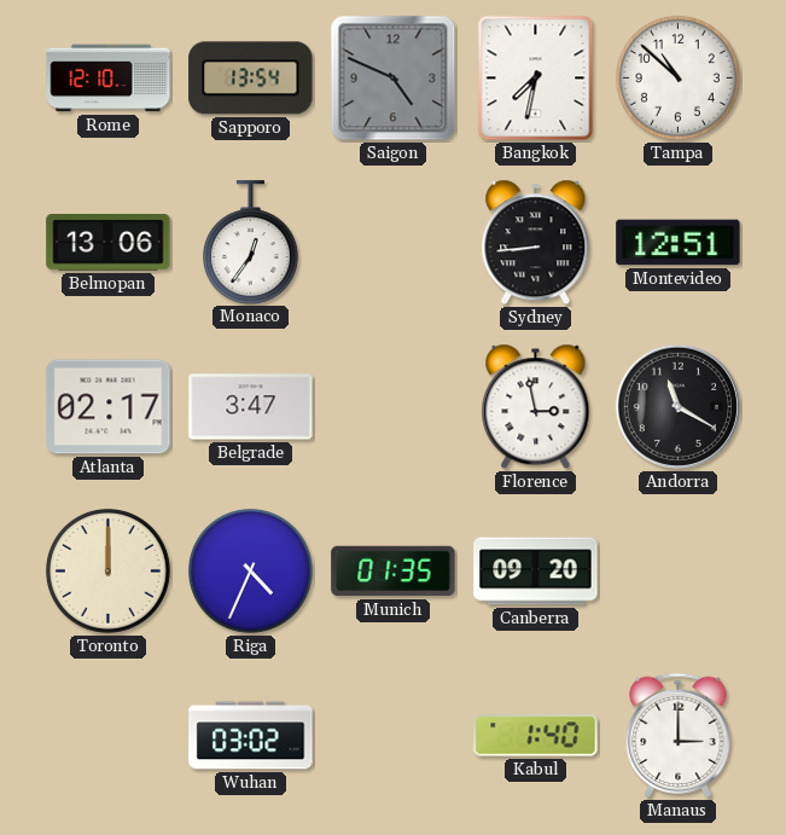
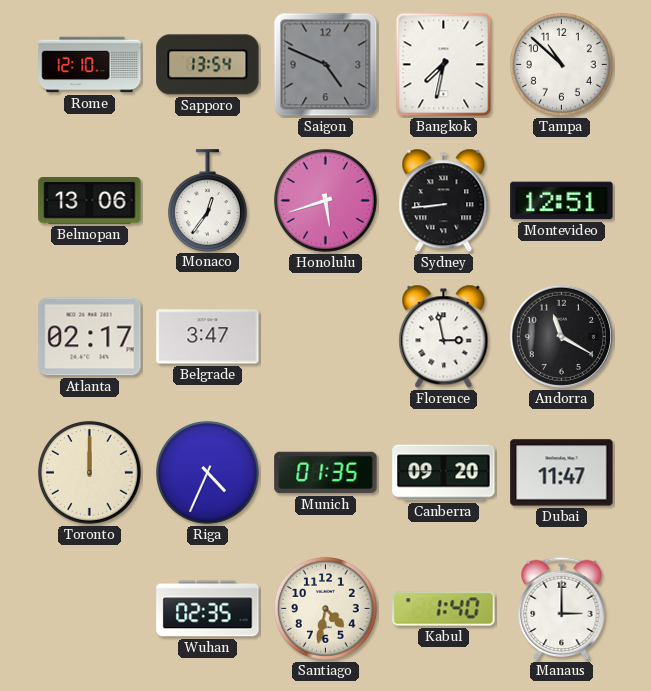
Honolulu: none -> 5:42 (325, 200)
Dubai: none -> 11:47 (562, 473)
Wuhan: 03:02 -> 02:35 (208, 609)
Santiago: none -> 4:32 (325, 608)
